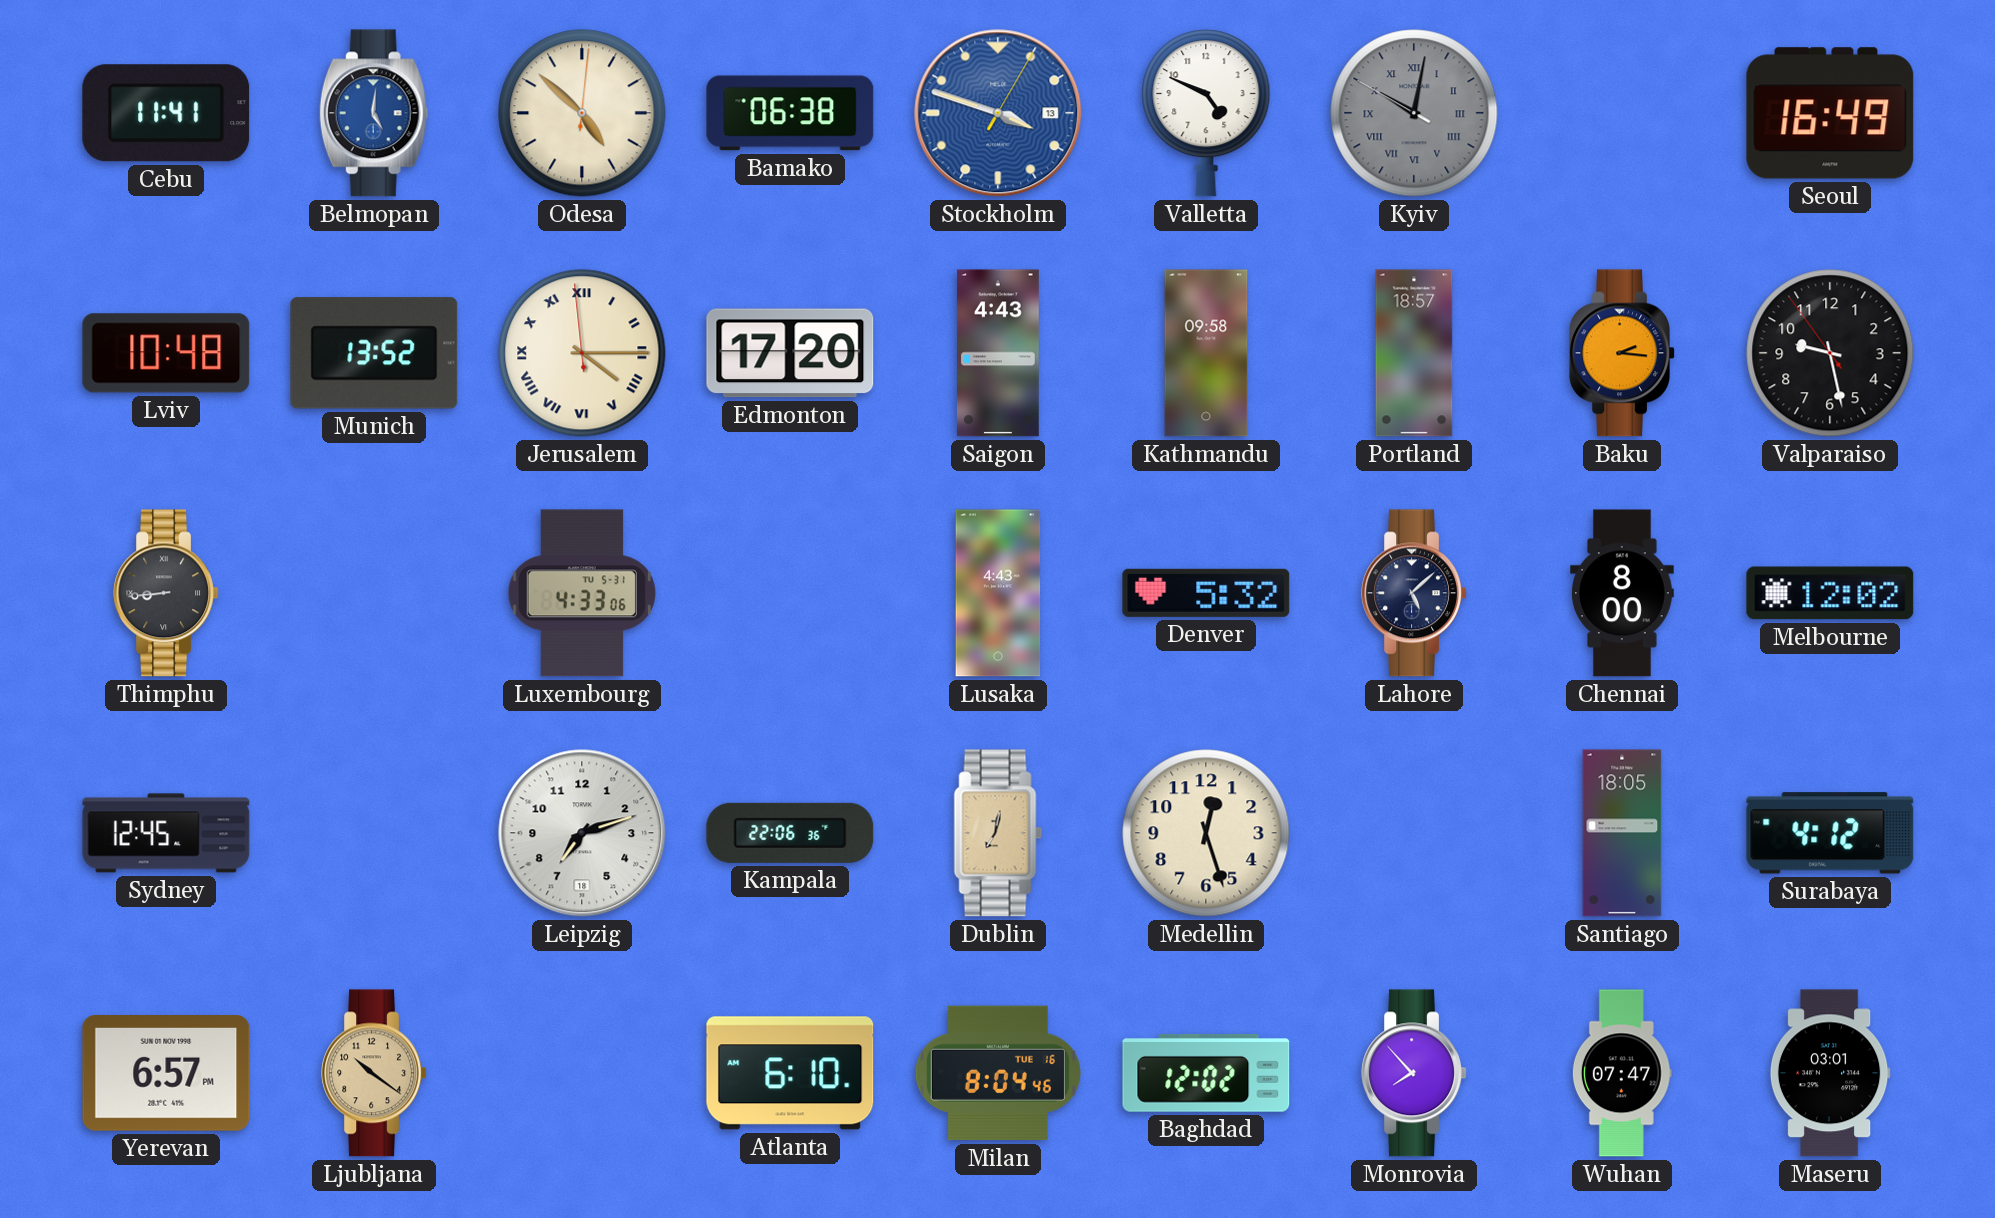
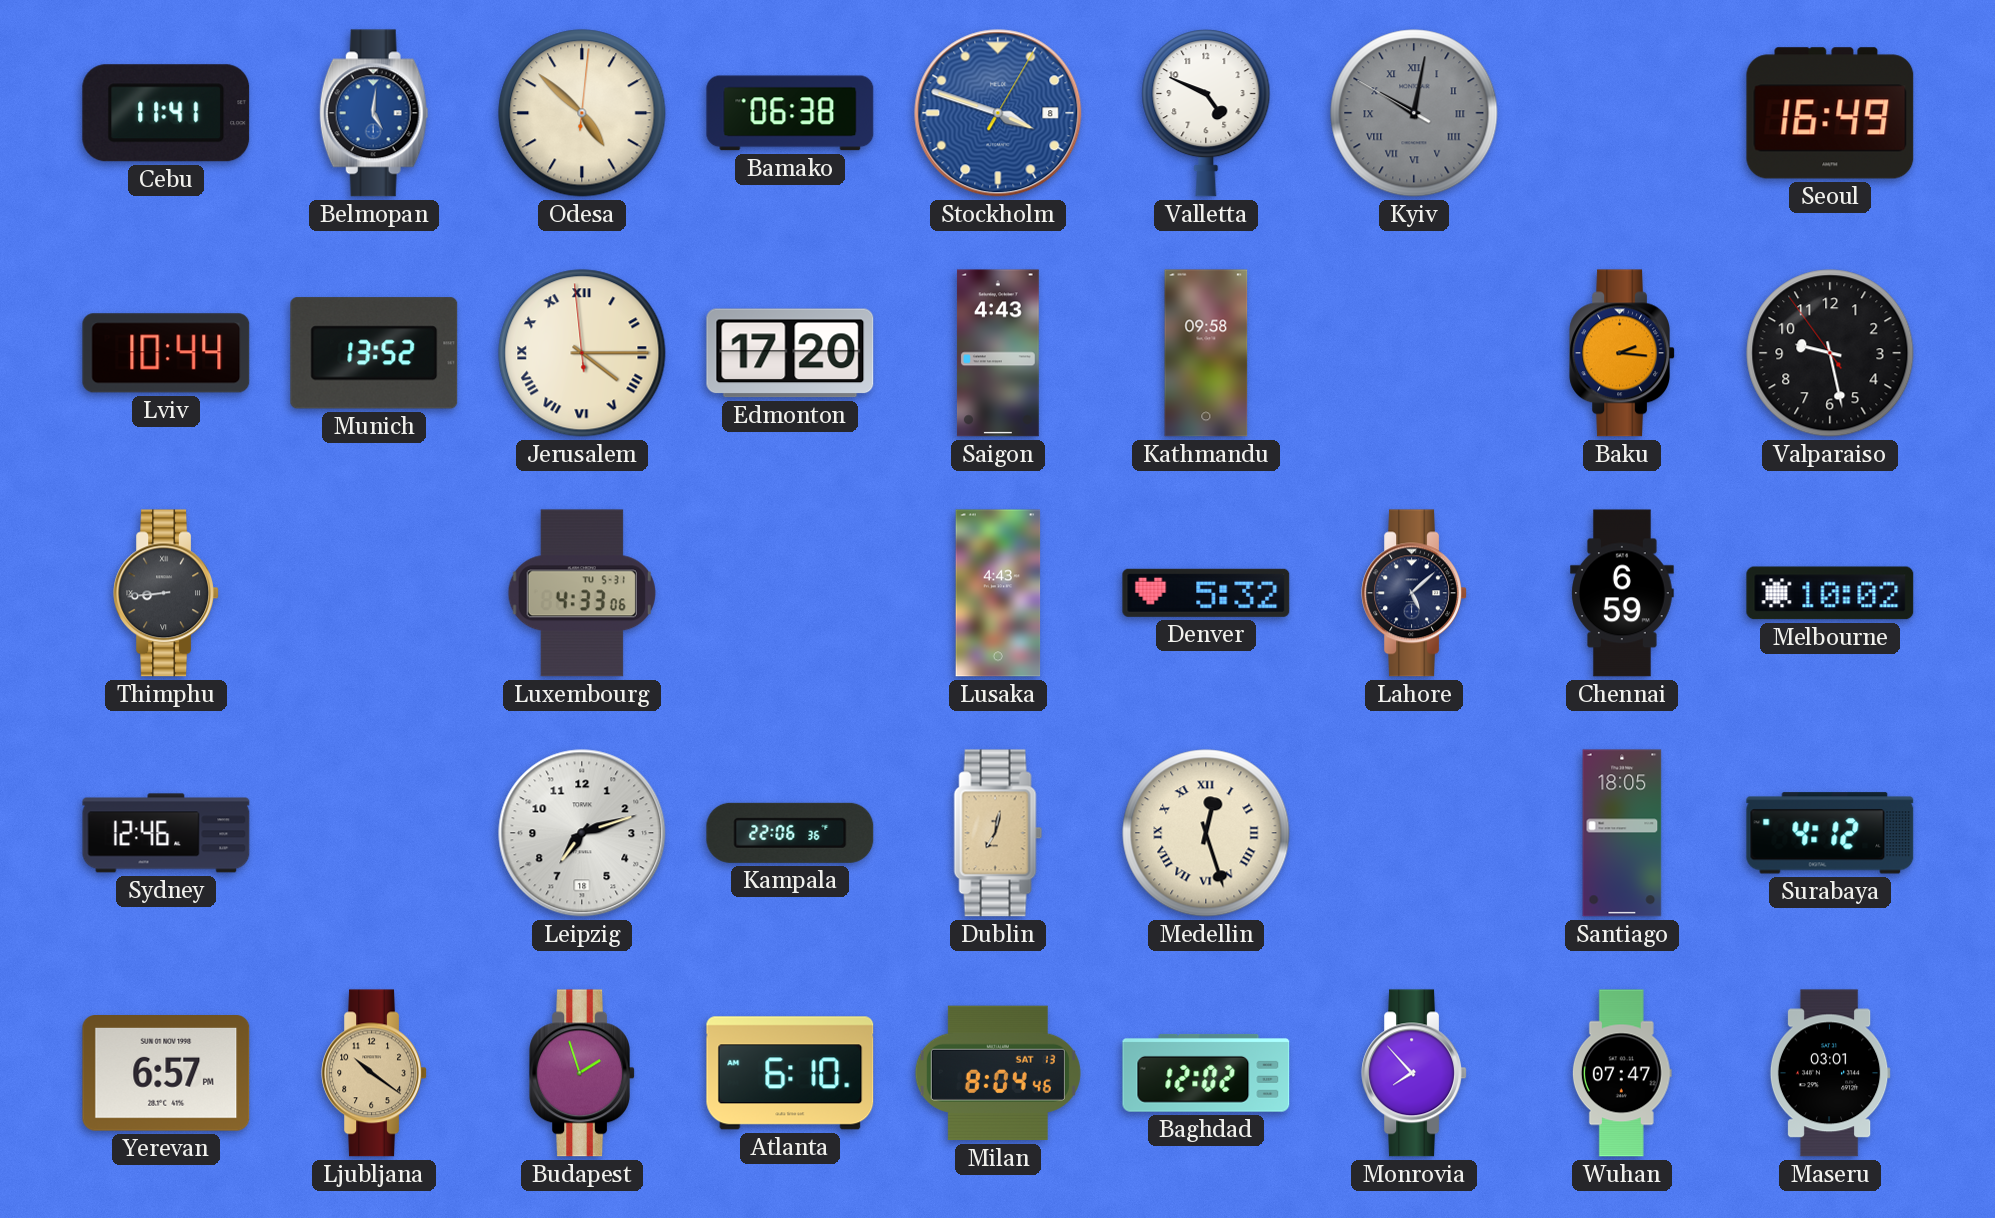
Stockholm date: 13 -> 8 (998, 113)
Lviv: 10:48 -> 10:44 (166, 353)
Portland: 18:57 -> none (1414, 353)
Chennai: 8:00 -> 6:59 (1622, 593)
Melbourne: 12:02 -> 10:02 (1830, 593)
Sydney: 12:45 -> 12:46 (166, 833)
Medellin numerals: Arabic -> Roman (1206, 833)
Budapest: none -> 1:57 (582, 1073)
Milan date: TUE 16 -> SAT 13 (998, 1073)
